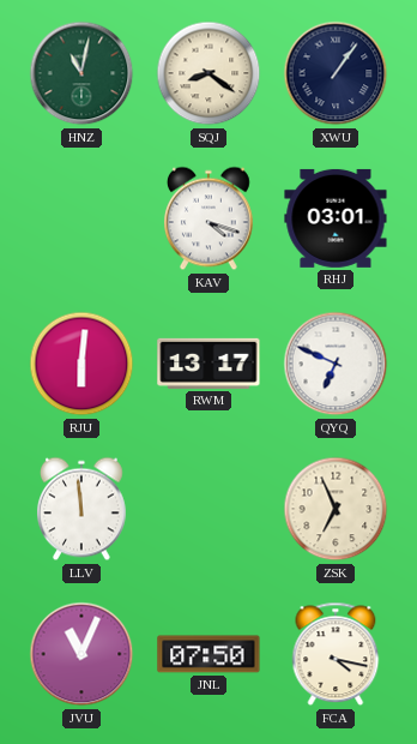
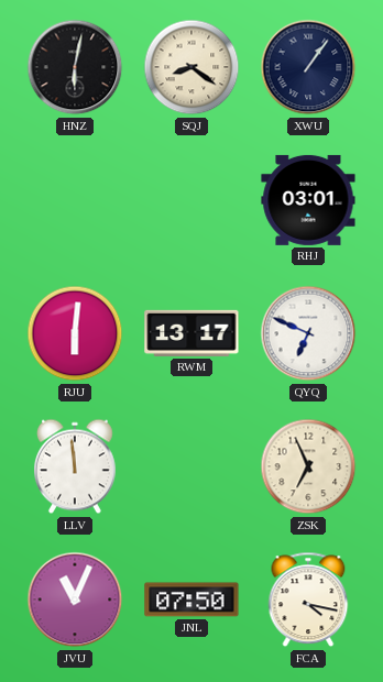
HNZ: 11:02 -> 6:02 (75, 67)
HNZ dial: green -> black (75, 67)
KAV: 4:18 -> none (210, 218)
